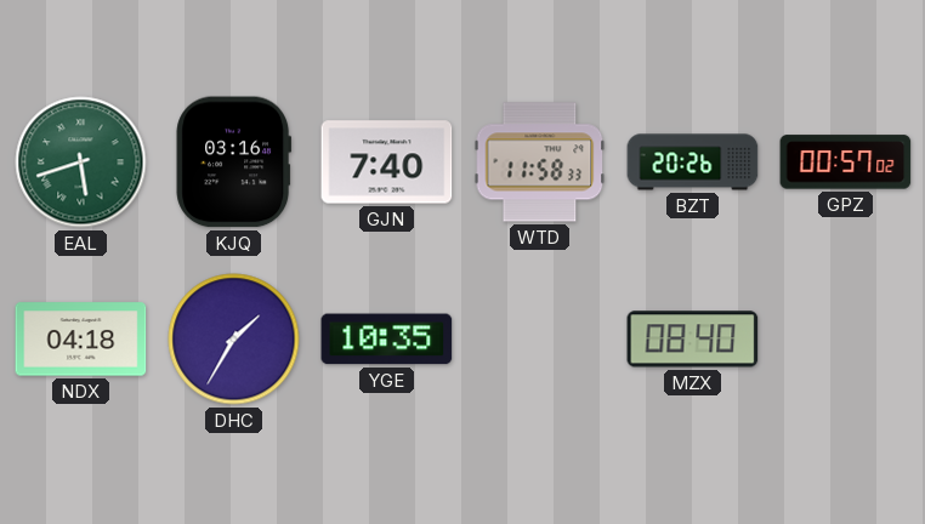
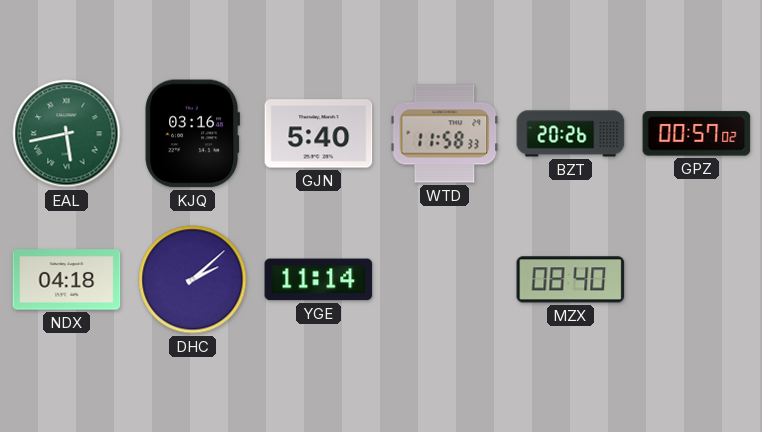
EAL: 5:42 -> 5:43 (67, 134)
GJN: 7:40 -> 5:40 (319, 134)
DHC: 1:35 -> 2:08 (193, 280)
YGE: 10:35 -> 11:14 (319, 280)
